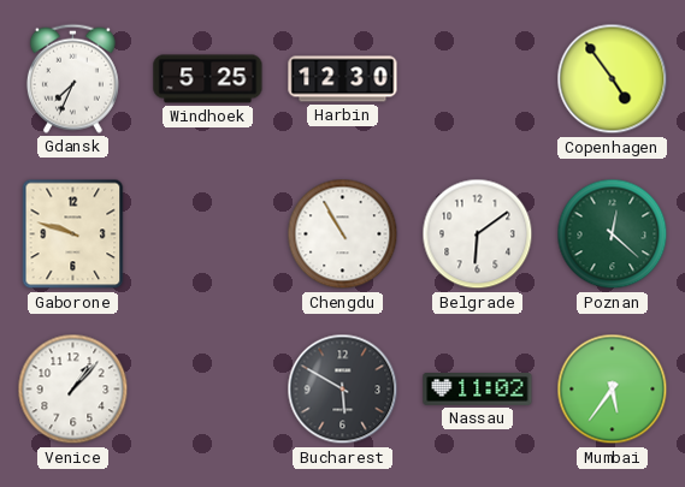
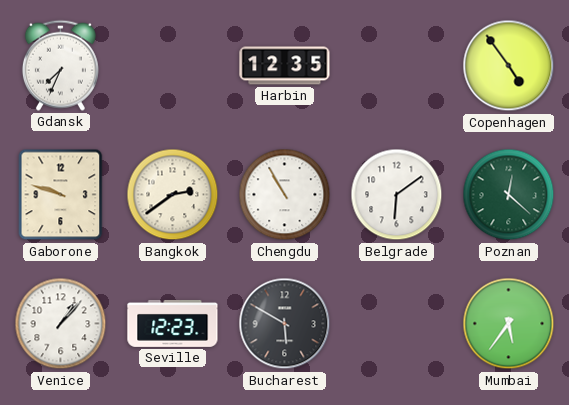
Windhoek: 5:25 -> none (208, 79)
Harbin: 12:30 -> 12:35 (285, 66)
Bangkok: none -> 2:39 (173, 195)
Seville: none -> 12:23 (173, 323)
Nassau: 11:02 -> none (478, 390)
